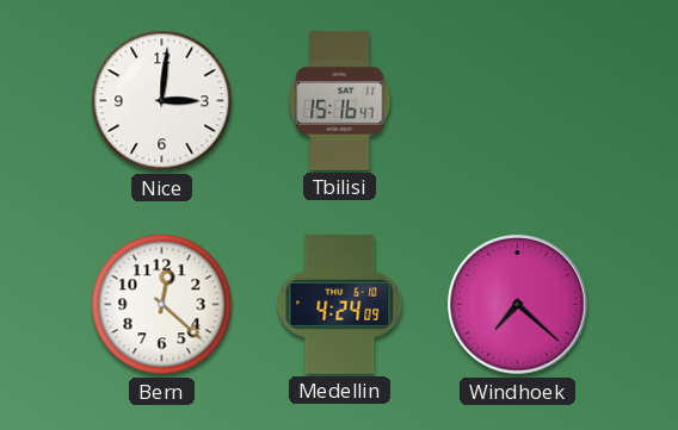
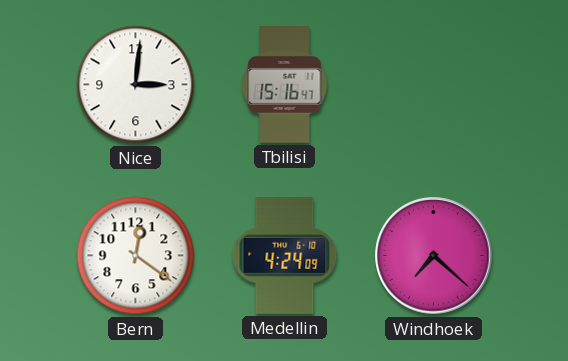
Bern: 12:22 -> 12:21 (136, 256)
